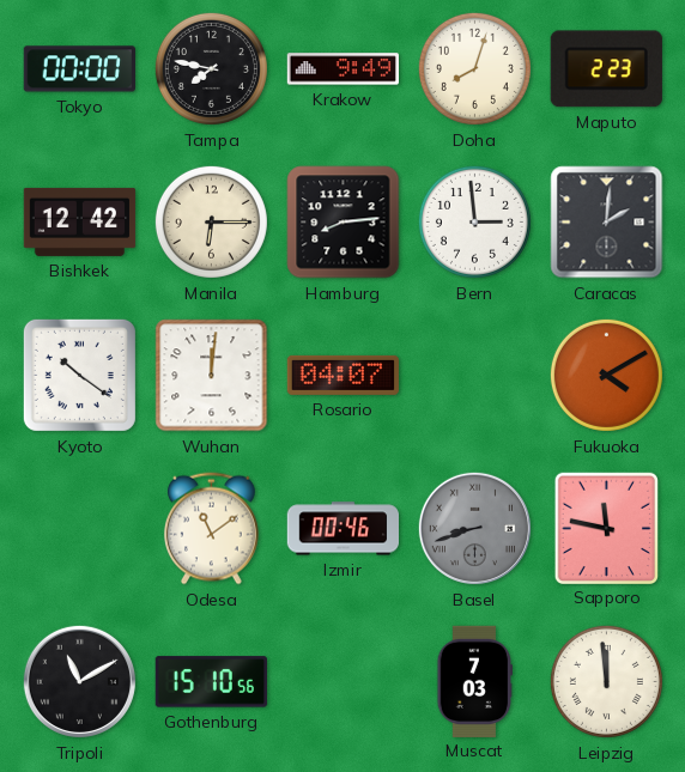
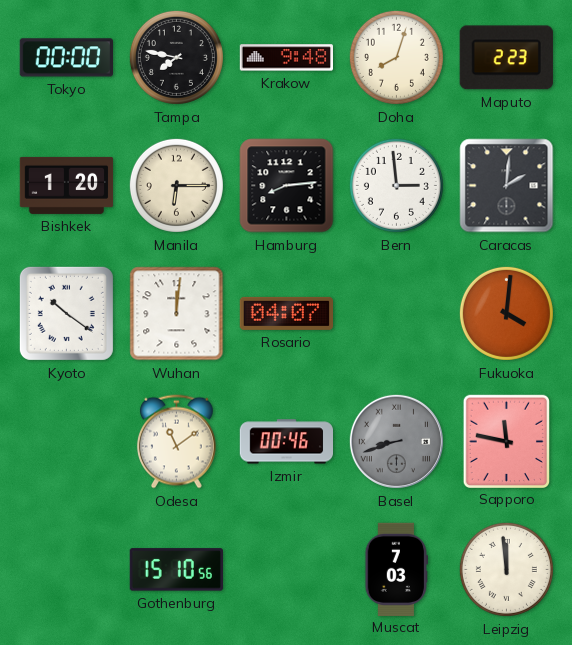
Krakow: 9:49 -> 9:48 (287, 58)
Bishkek: 12:42 -> 1:20 (67, 185)
Fukuoka: 4:10 -> 4:01 (506, 313)
Tripoli: 11:10 -> none (79, 681)
